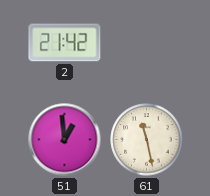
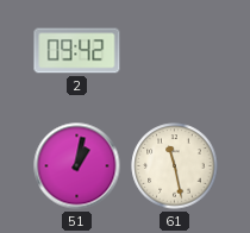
2: 21:42 -> 09:42 (77, 51)
51: 12:59 -> 1:02 (77, 166)
